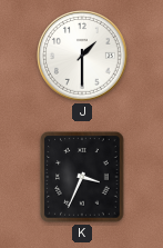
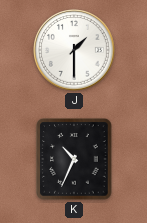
K: 3:34 -> 10:34 (74, 159)
